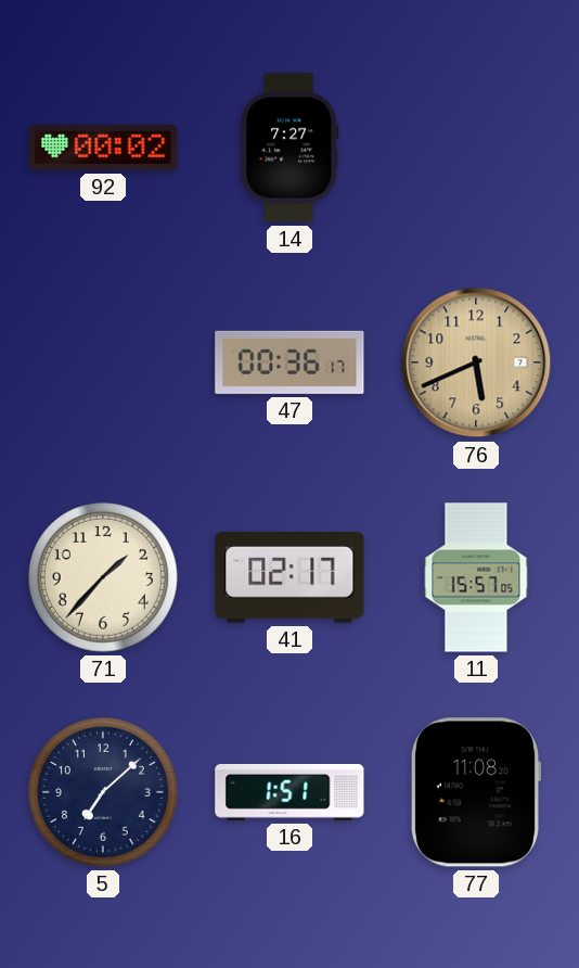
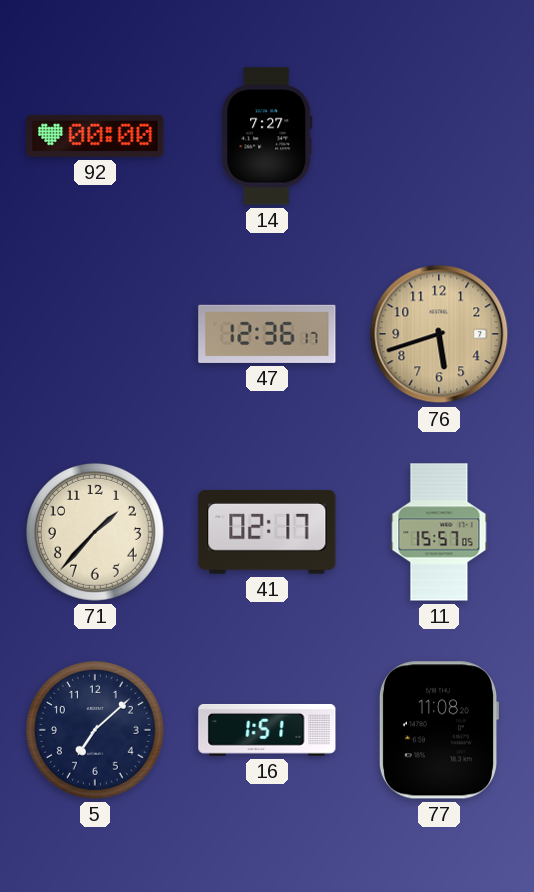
92: 00:02 -> 00:00 (95, 136)
47: 00:36 -> 12:36 (267, 334)
76: 5:41 -> 5:42 (439, 334)
